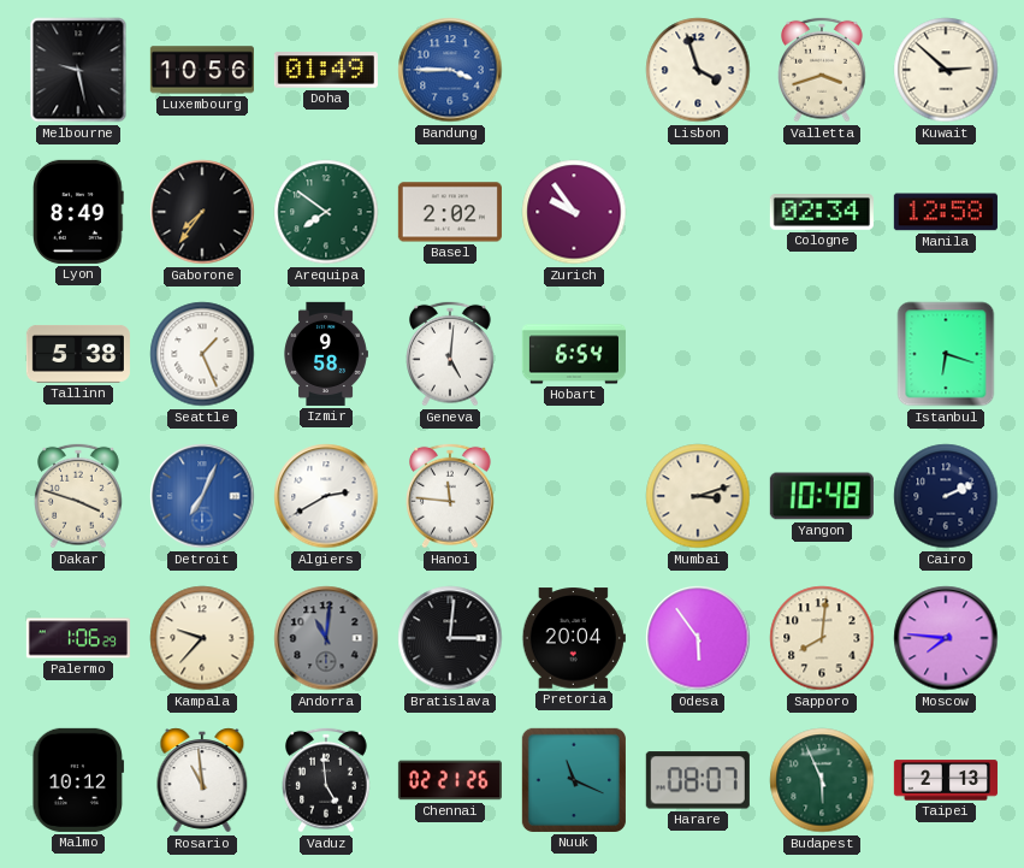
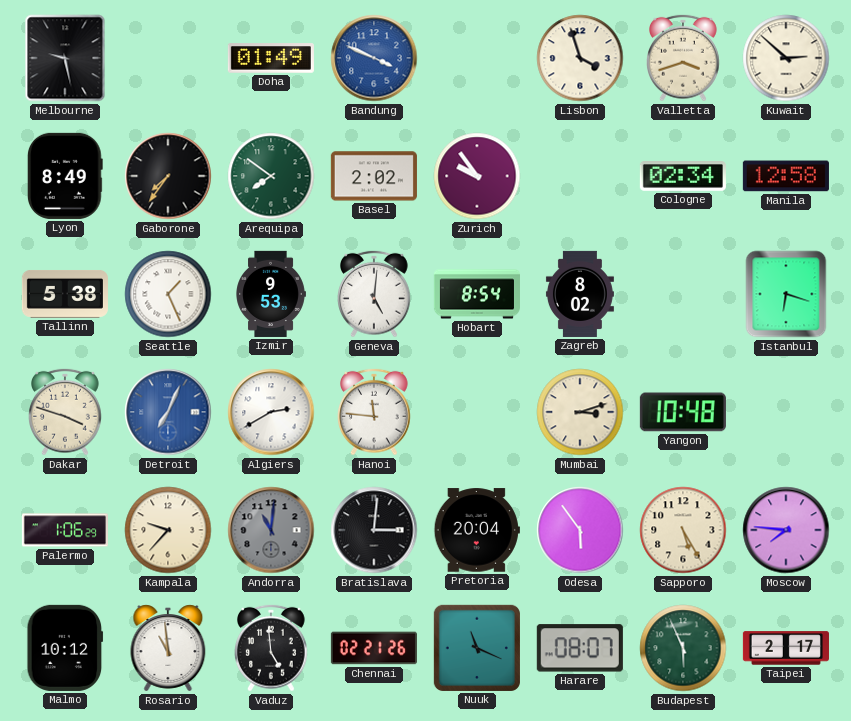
Luxembourg: 10:56 -> none (202, 70)
Bandung: 3:45 -> 3:49 (374, 58)
Izmir: 9:58 -> 9:53 (271, 294)
Hobart: 6:54 -> 8:54 (477, 294)
Zagreb: none -> 8:02 (580, 294)
Cairo: 2:11 -> none (946, 496)
Sapporo: 8:01 -> 5:25 (683, 530)
Taipei: 2:13 -> 2:17 (786, 648)
